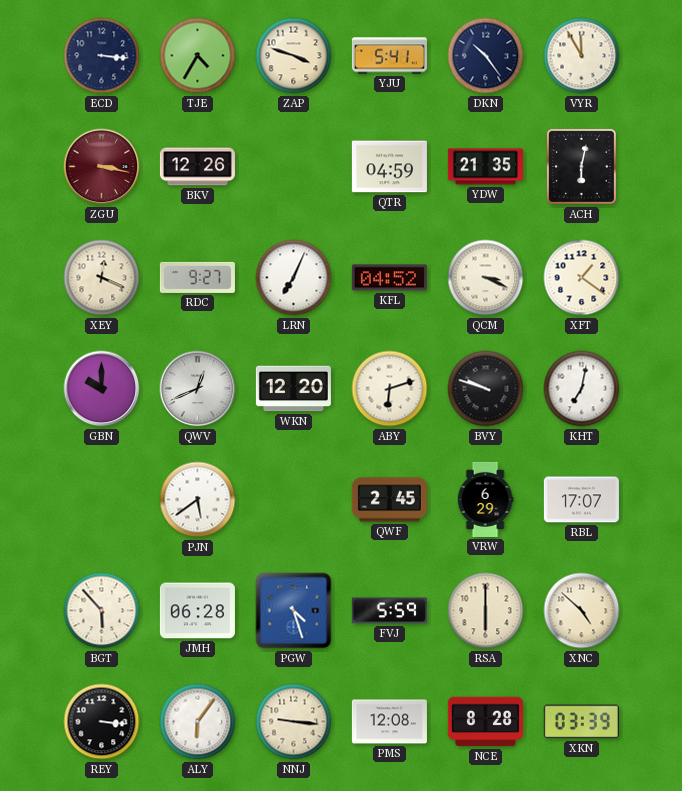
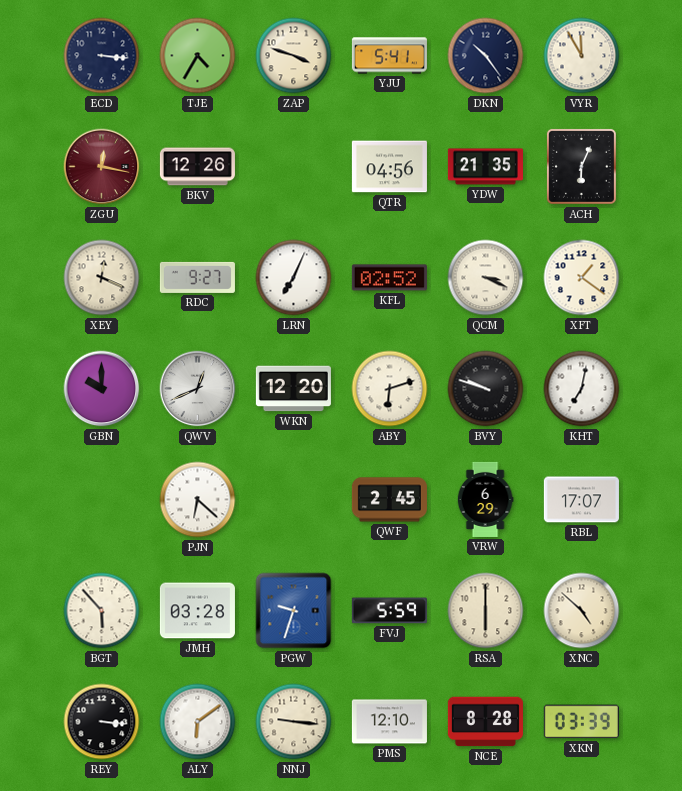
ZGU: 3:17 -> 12:17 (102, 167)
QTR: 04:59 -> 04:56 (389, 167)
ACH: 6:02 -> 6:04 (581, 167)
KFL: 04:52 -> 02:52 (389, 278)
PJN: 5:39 -> 6:22 (198, 500)
JMH: 06:28 -> 03:28 (197, 611)
PGW: 4:27 -> 9:33 (294, 611)
ALY: 6:06 -> 6:09 (198, 722)
PMS: 12:08 -> 12:10 (389, 722)
